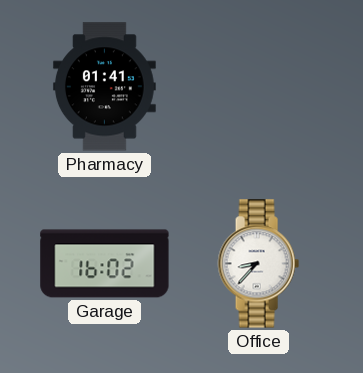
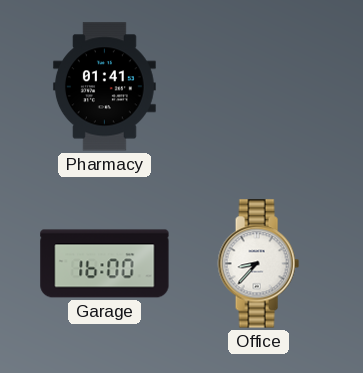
Garage: 16:02 -> 16:00 (105, 264)
